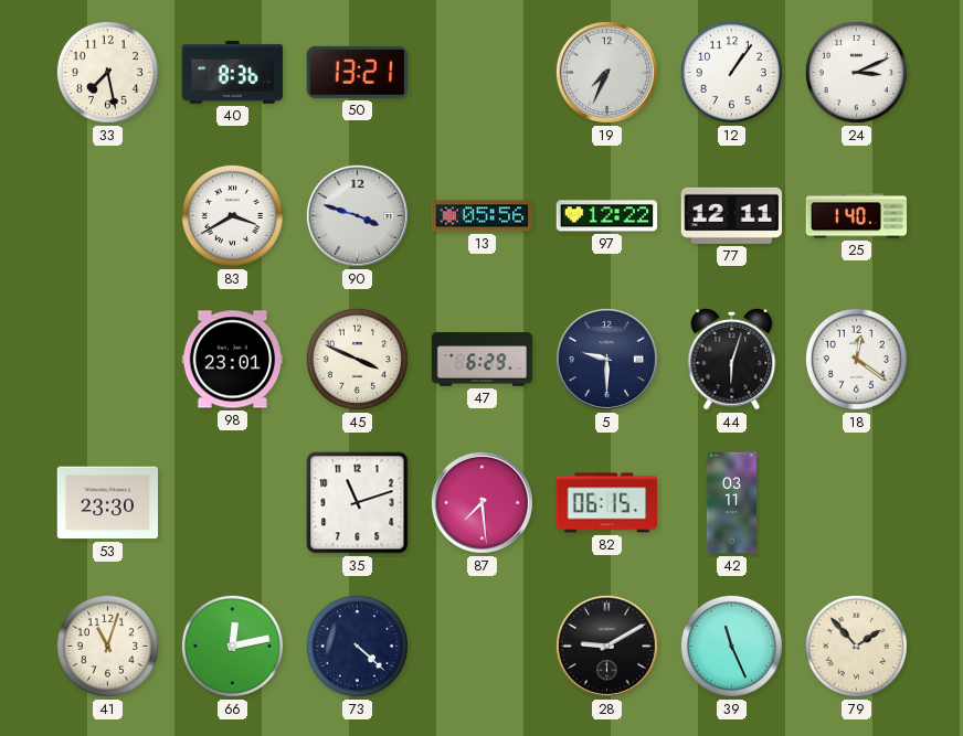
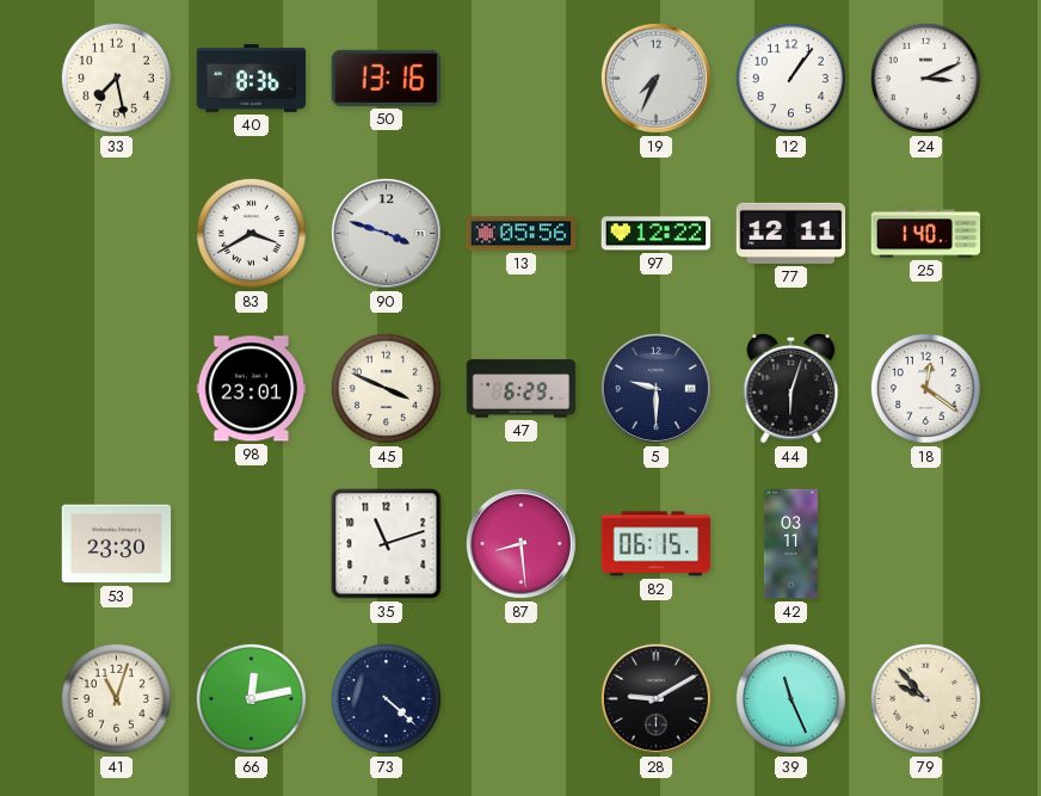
50: 13:21 -> 13:16 (386, 78)
87: 7:29 -> 8:29 (520, 543)
79: 1:53 -> 9:53 (925, 698)
